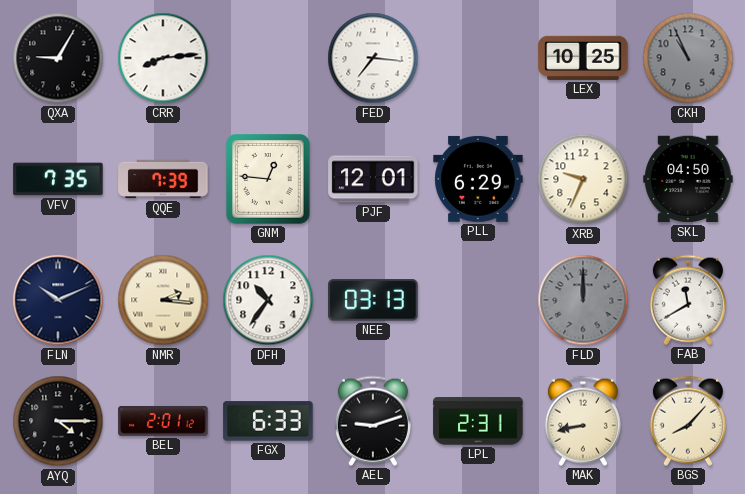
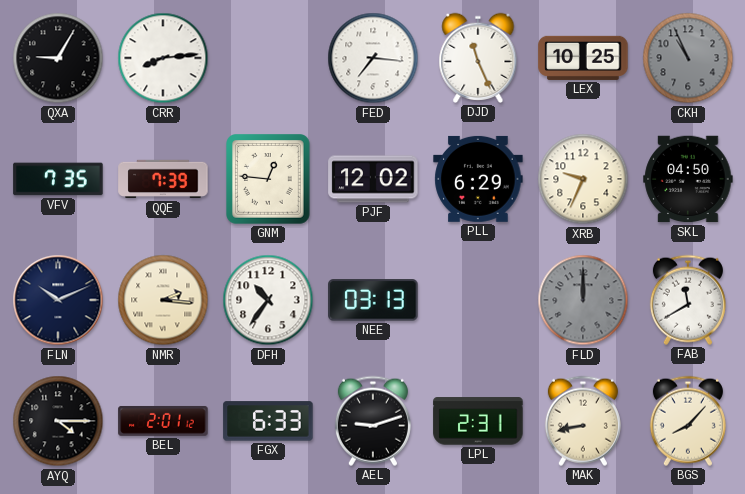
DJD: none -> 11:26 (478, 58)
PJF: 12:01 -> 12:02 (373, 179)
